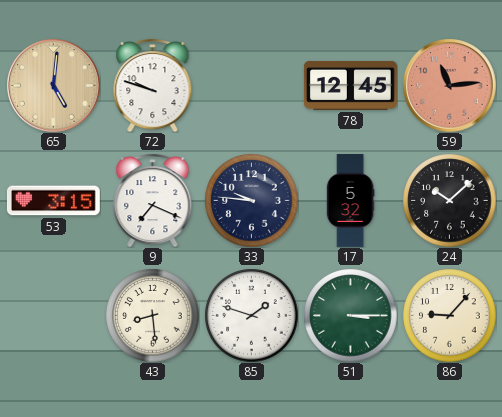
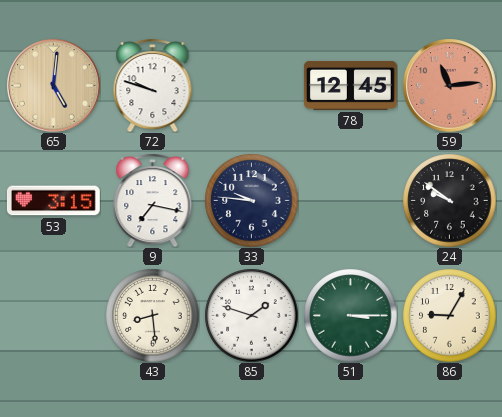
9: 7:19 -> 7:17 (153, 200)
17: 5:32 -> none (350, 201)
24: 10:08 -> 9:51 (449, 200)
86: 9:07 -> 9:05 (449, 315)
